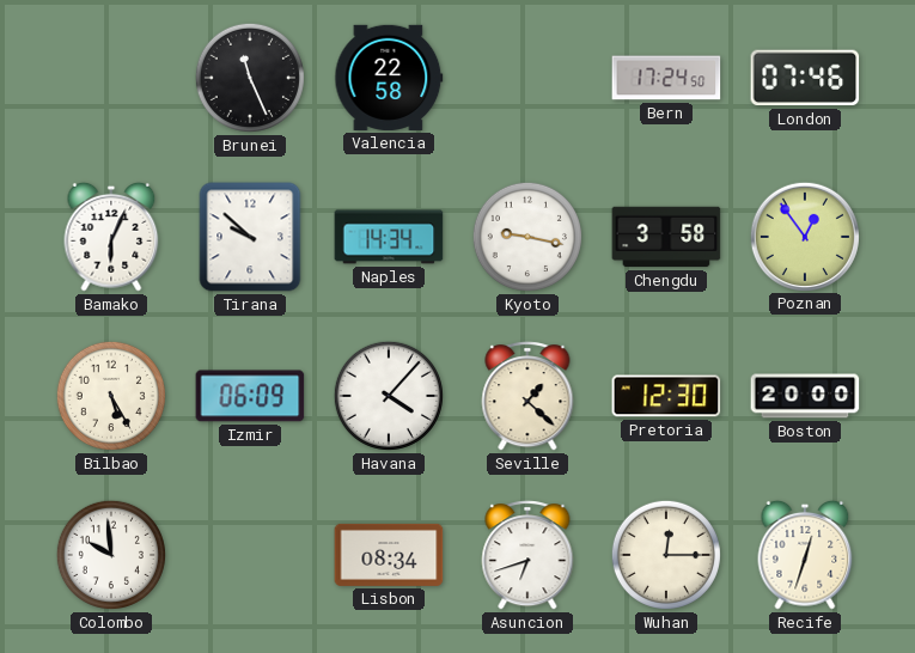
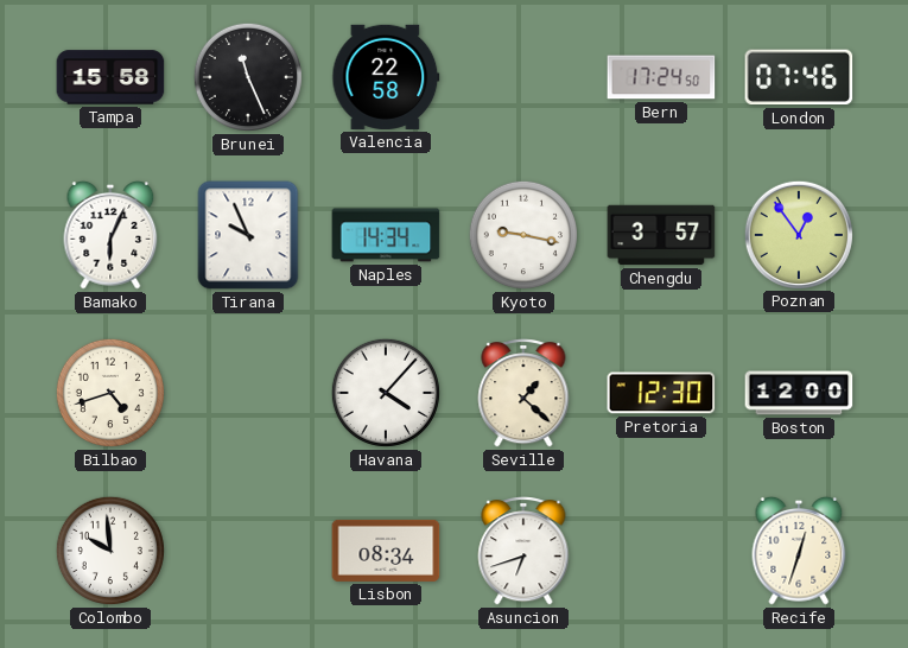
Tampa: none -> 15:58 (110, 77)
Tirana: 9:52 -> 9:56 (248, 235)
Chengdu: 3:58 -> 3:57 (661, 235)
Bilbao: 5:25 -> 4:42 (110, 393)
Izmir: 06:09 -> none (250, 396)
Boston: 20:00 -> 12:00 (799, 393)
Wuhan: 12:15 -> none (666, 555)
